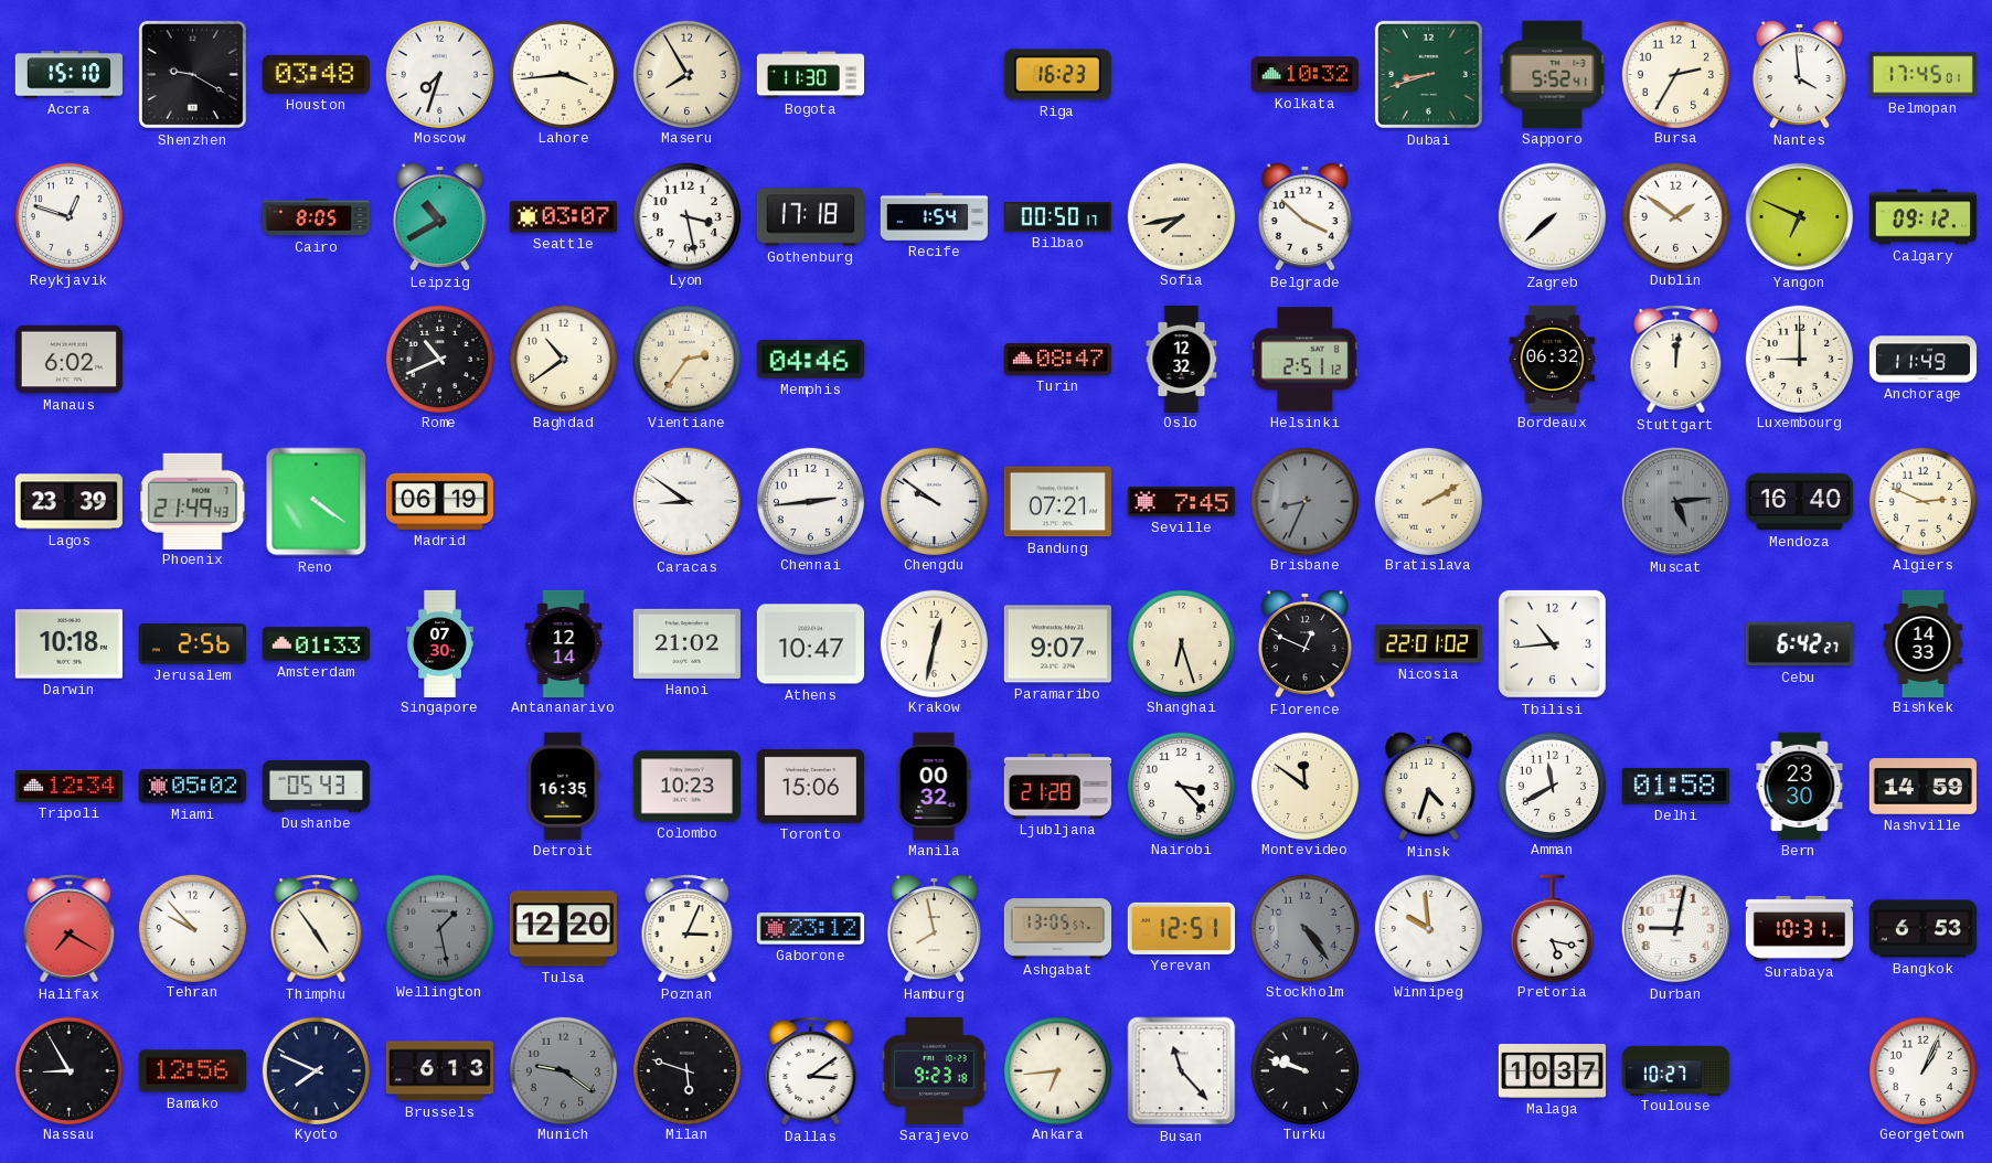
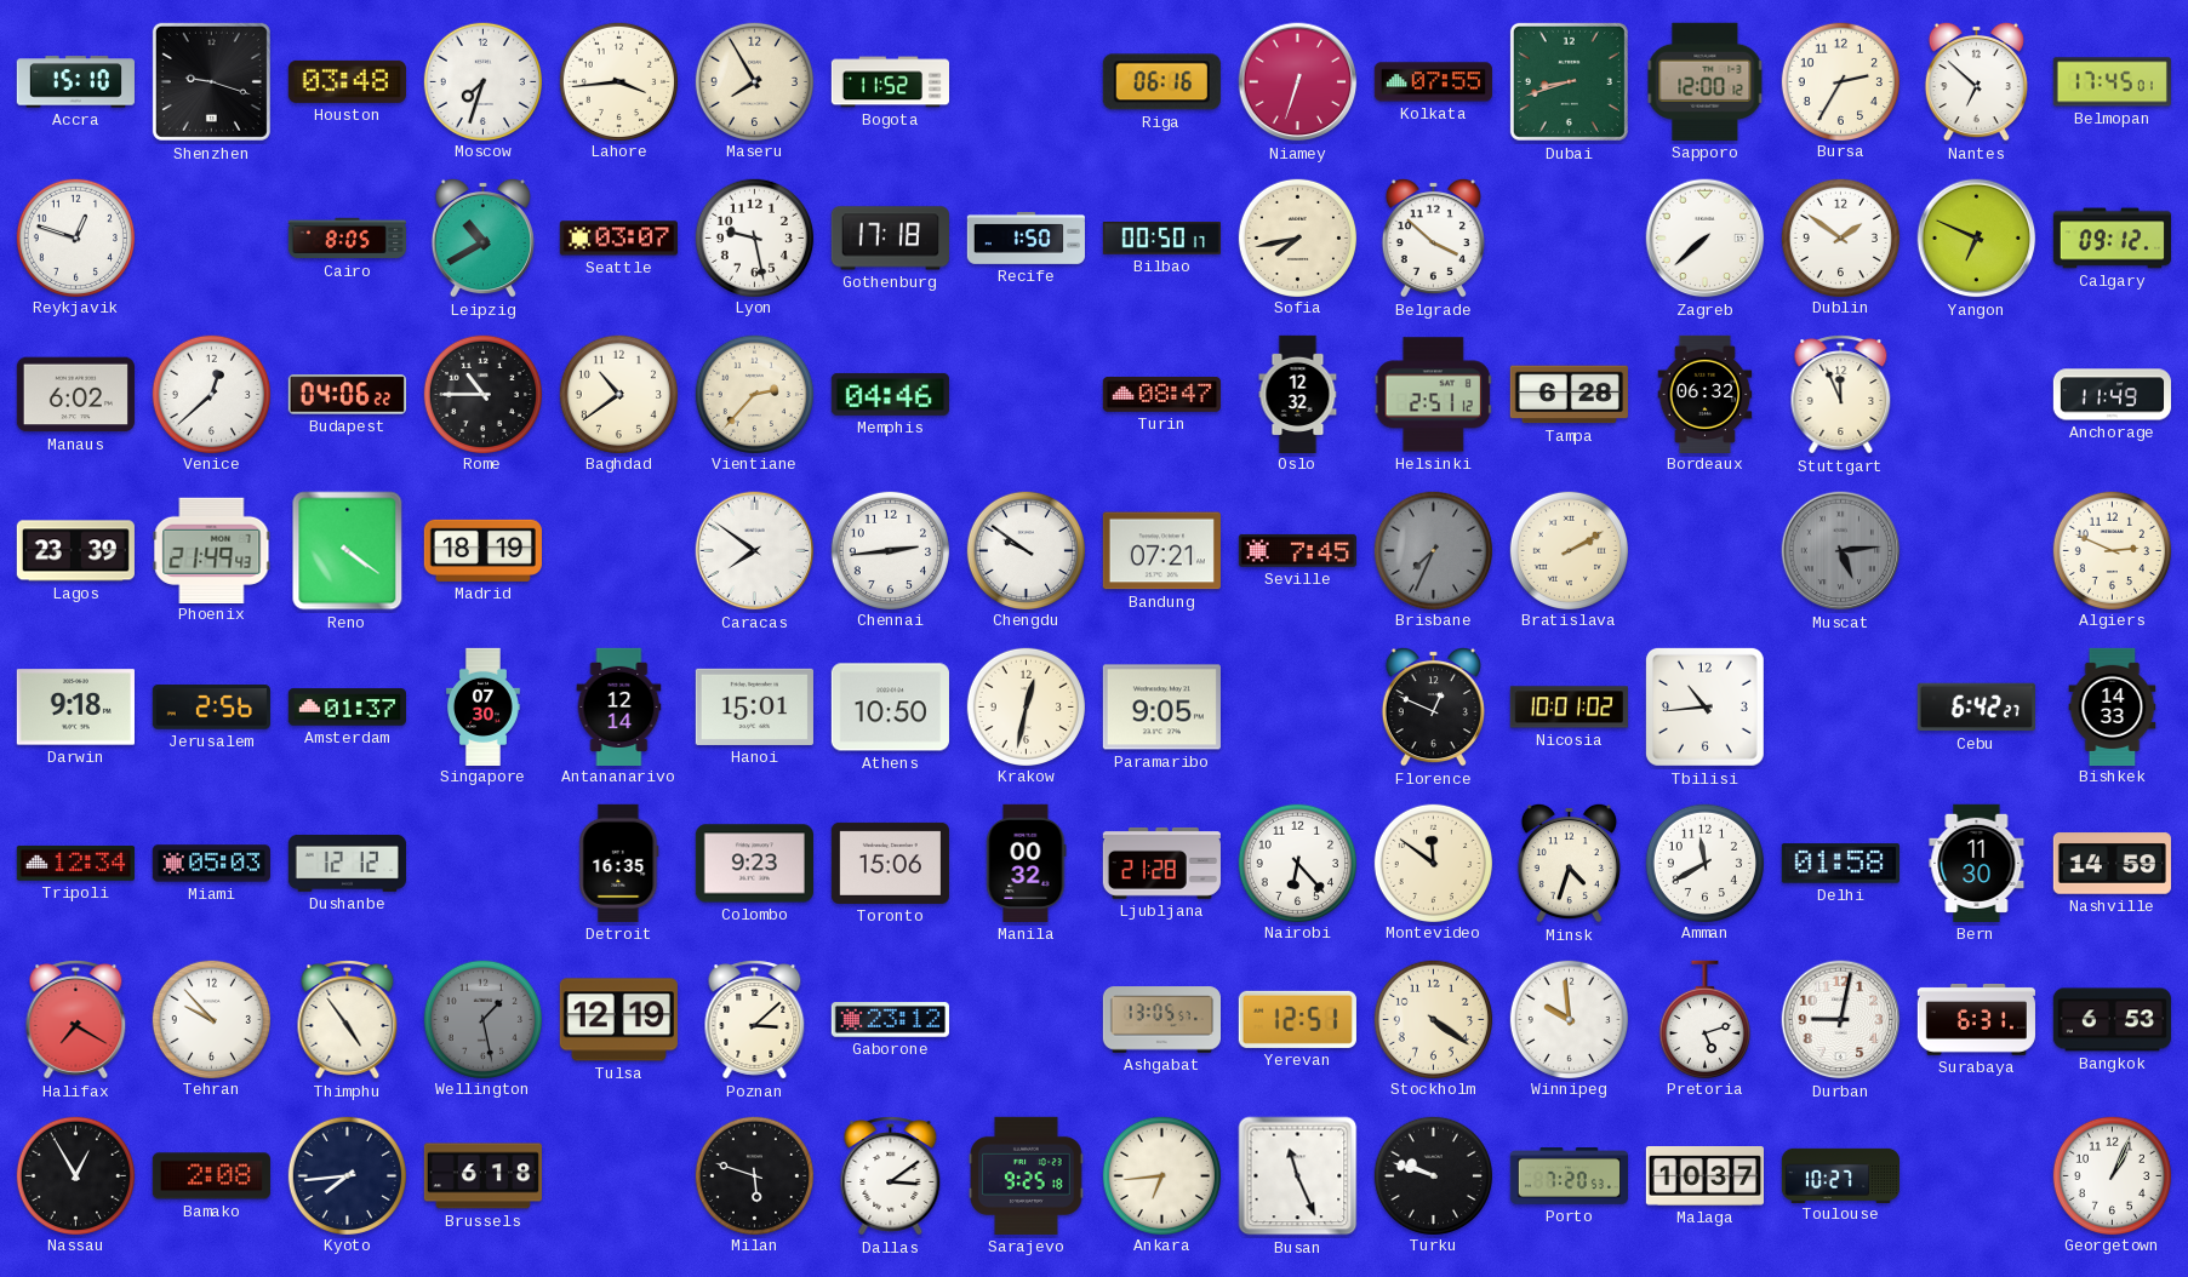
Shenzhen: 9:20 -> 9:18 (211, 81)
Bogota: 11:30 -> 11:52 (890, 82)
Riga: 16:23 -> 06:16 (1161, 82)
Niamey: none -> 6:33 (1298, 82)
Kolkata: 10:32 -> 07:55 (1433, 82)
Sapporo: 5:52 -> 12:00 (1706, 81)
Nantes: 3:59 -> 6:52 (1976, 81)
Lyon: 3:28 -> 9:28 (754, 237)
Recife: 1:54 -> 1:50 (1026, 237)
Venice: none -> 12:38 (211, 394)
Budapest: none -> 04:06 (347, 395)
Rome: 10:41 -> 10:45 (482, 394)
Vientiane: 2:36 -> 2:37 (754, 394)
Tampa: none -> 6:28 (1569, 395)
Stuttgart: 12:01 -> 11:56 (1841, 395)
Luxembourg: 9:00 -> none (1799, 359)
Madrid: 06:19 -> 18:19 (482, 550)
Caracas: 8:51 -> 7:51 (755, 551)
Brisbane: 8:34 -> 7:34 (1433, 550)
Mendoza: 16:40 -> none (1799, 502)
Darwin: 10:18 -> 9:18 (75, 708)
Amsterdam: 01:33 -> 01:37 (347, 708)
Hanoi: 21:02 -> 15:01 (754, 706)
Athens: 10:47 -> 10:50 (890, 708)
Paramaribo: 9:07 -> 9:05 (1161, 708)
Shanghai: 6:27 -> none (1181, 643)
Nicosia: 22:01 -> 10:01 (1569, 708)
Miami: 05:02 -> 05:03 (211, 864)
Dushanbe: 05:43 -> 12:12 (347, 863)
Colombo: 10:23 -> 9:23 (754, 864)
Nairobi: 3:23 -> 6:23 (1297, 863)
Bern: 23:30 -> 11:30 (1977, 863)
Tulsa: 12:20 -> 12:19 (618, 1020)
Poznan: 3:04 -> 3:08 (755, 1020)
Hamburg: 7:58 -> none (934, 928)
Stockholm: 4:24 -> 4:21 (1433, 1019)
Stockholm dial: grey -> cream (1433, 1019)
Pretoria: 5:17 -> 5:12 (1704, 1019)
Surabaya: 10:31 -> 6:31 (1976, 1019)
Nassau: 8:55 -> 12:55 (75, 1175)
Bamako: 12:56 -> 2:08 (211, 1176)
Kyoto: 7:49 -> 7:44 (347, 1175)
Brussels: 6:13 -> 6:18 (482, 1176)
Munich: 9:21 -> none (563, 1070)
Sarajevo: 9:23 -> 9:25 (1027, 1175)
Busan: 11:23 -> 11:26 (1298, 1176)
Porto: none -> 7:20 (1569, 1176)
